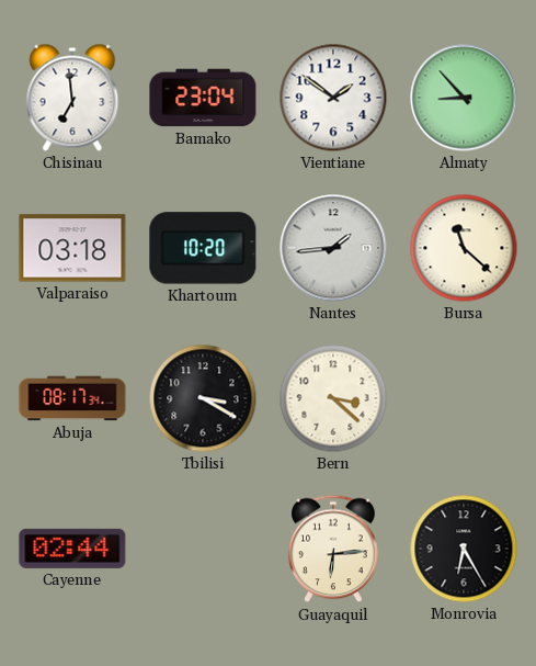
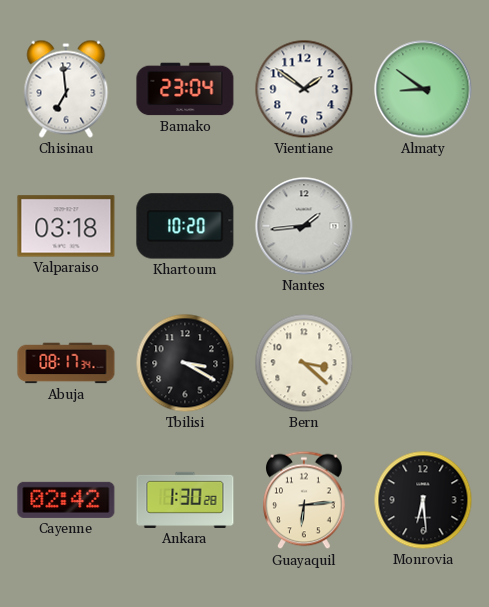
Almaty: 8:53 -> 8:51 (423, 89)
Bursa: 11:22 -> none (464, 248)
Cayenne: 02:44 -> 02:42 (66, 500)
Ankara: none -> 1:30 (185, 500)
Monrovia: 6:25 -> 6:29 (423, 500)
